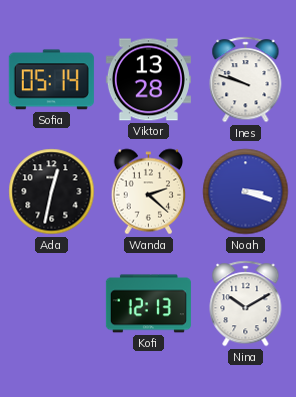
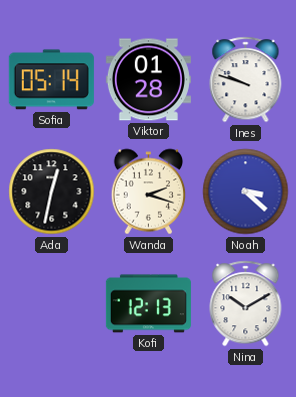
Viktor: 13:28 -> 01:28 (148, 80)
Wanda: 2:22 -> 2:18 (149, 192)
Noah: 3:18 -> 3:22 (246, 192)
